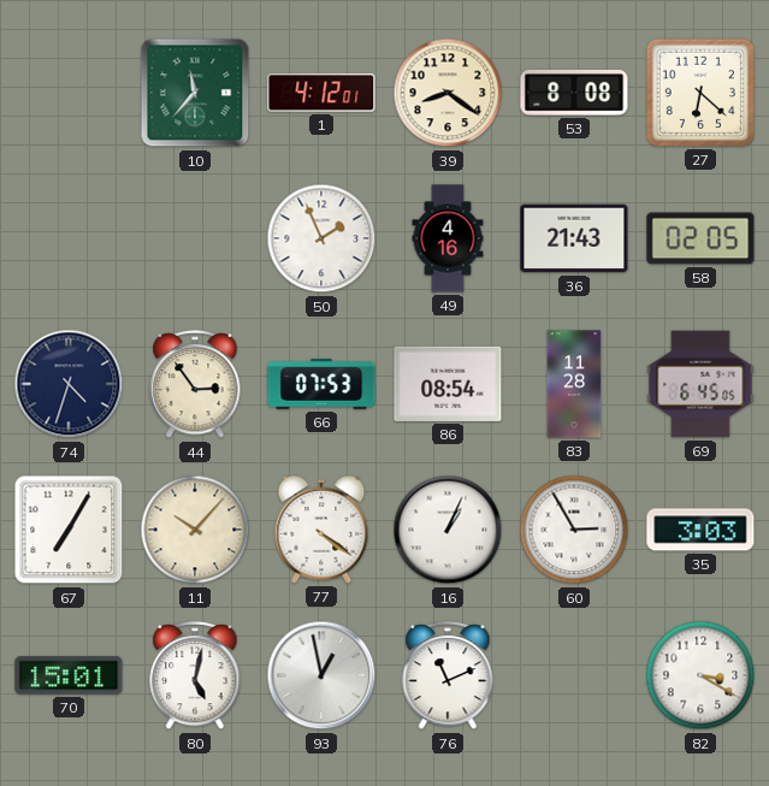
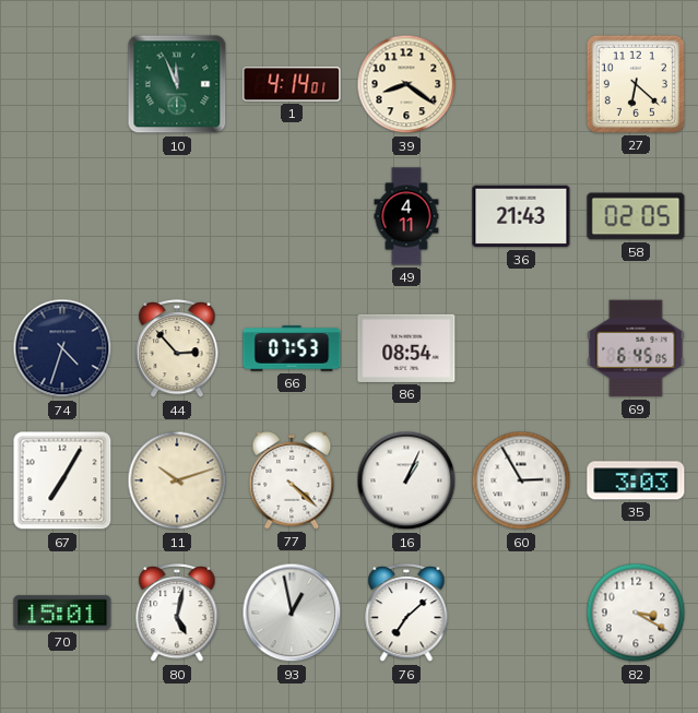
10: 11:37 -> 11:56 (177, 84)
1: 4:12 -> 4:14 (292, 84)
53: 8:08 -> none (574, 93)
50: 1:56 -> none (321, 238)
49: 4:16 -> 4:11 (406, 216)
44: 2:54 -> 2:53 (177, 348)
83: 11:28 -> none (574, 384)
11: 10:07 -> 10:12 (177, 480)
77: 4:21 -> 4:22 (292, 480)
76: 11:11 -> 7:08 (406, 613)
